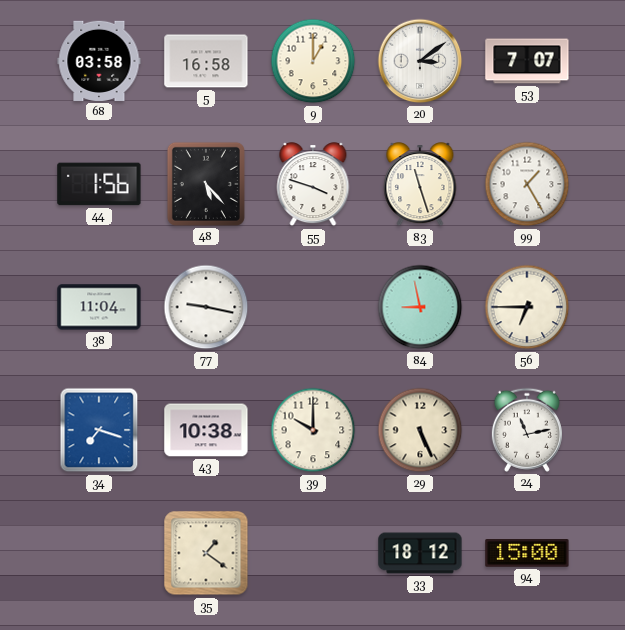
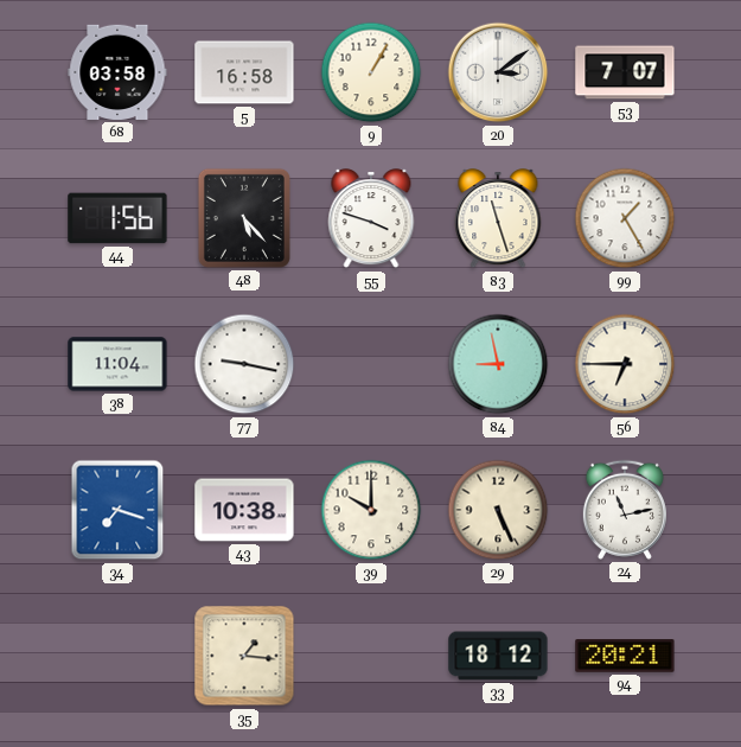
9: 1:00 -> 1:05 (371, 72)
35: 1:21 -> 1:16 (244, 656)
94: 15:00 -> 20:21 (625, 656)
